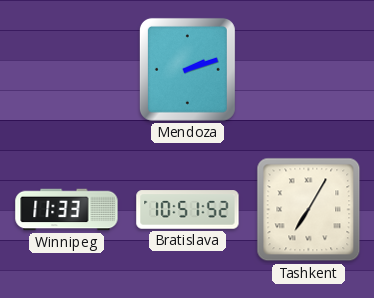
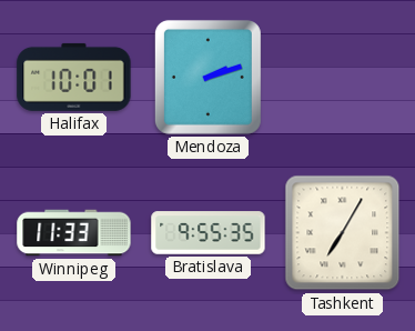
Halifax: none -> 10:01 (74, 77)
Bratislava: 10:51 -> 9:55 (209, 233)
